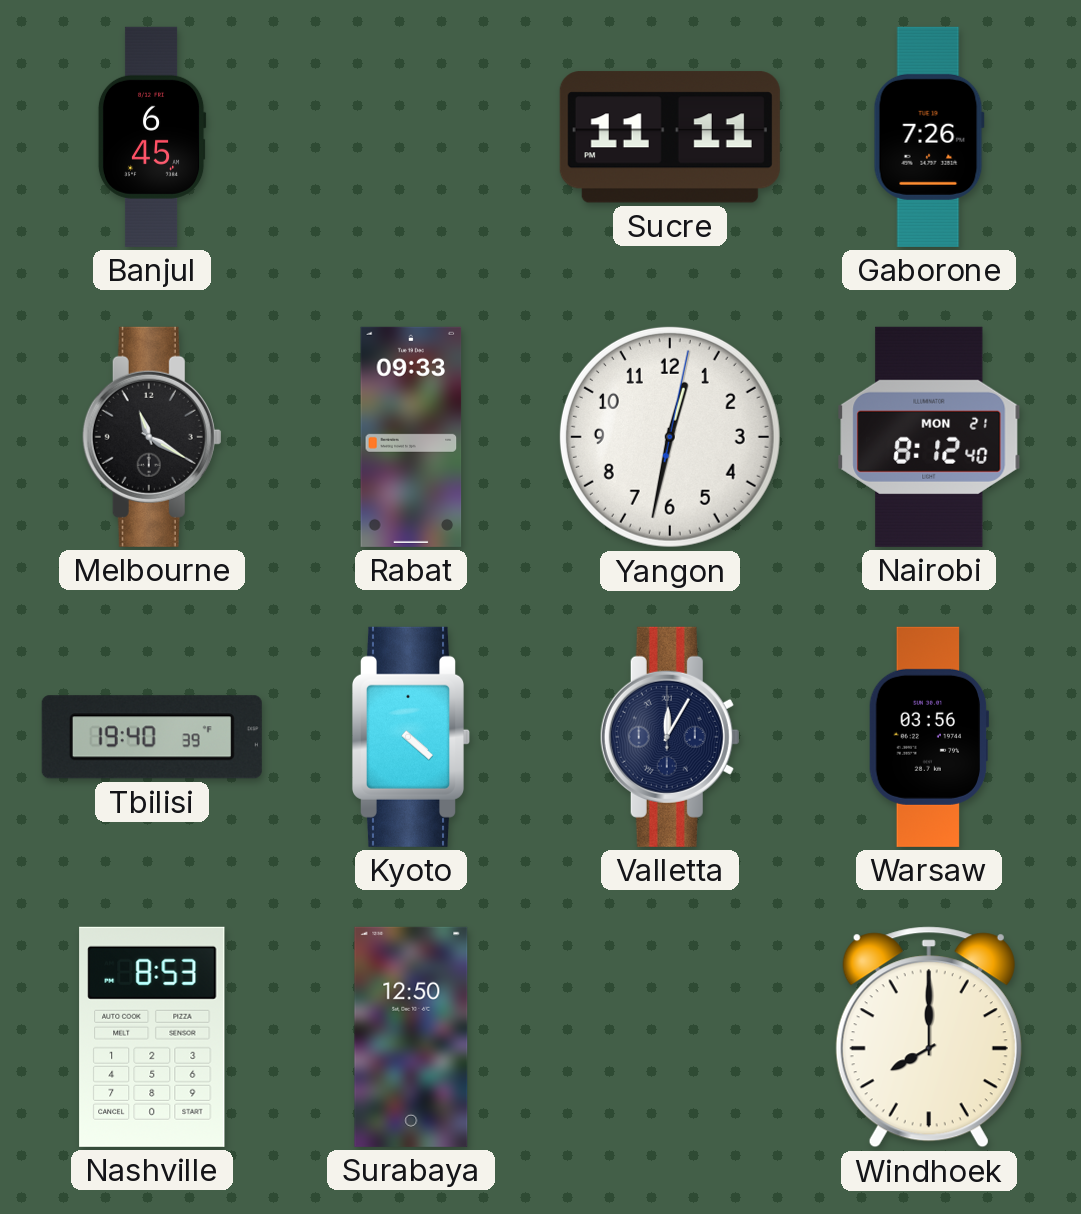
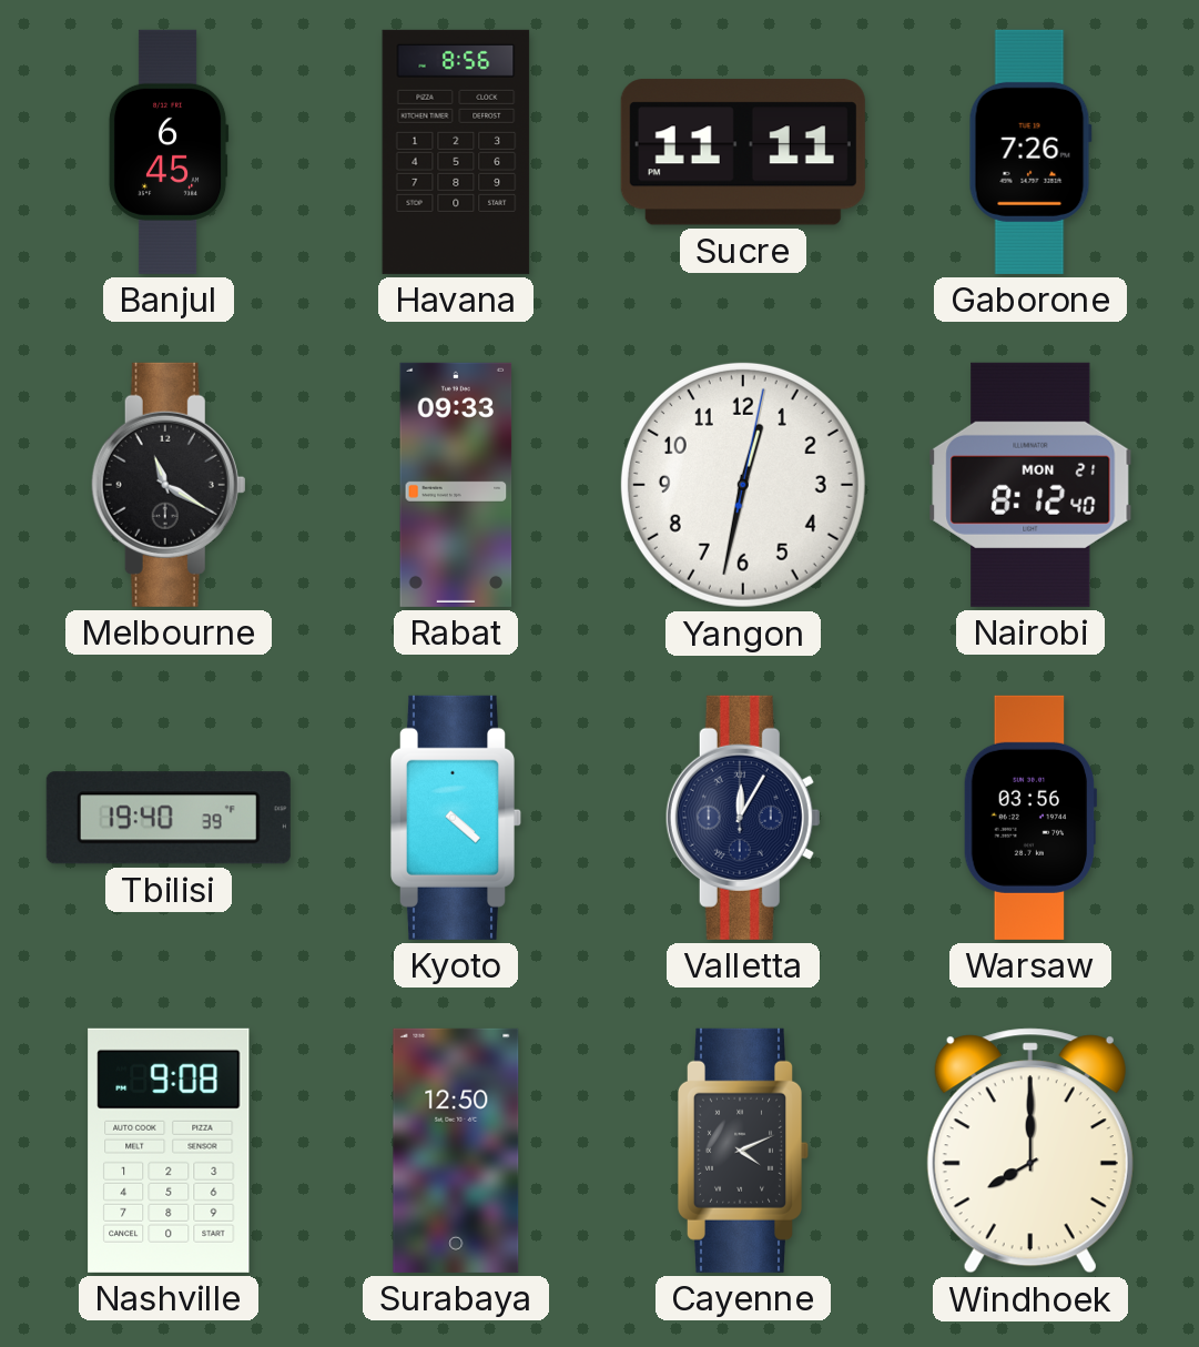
Havana: none -> 8:56 (456, 152)
Nashville: 8:53 -> 9:08 (169, 1151)
Cayenne: none -> 4:11 (742, 1151)
